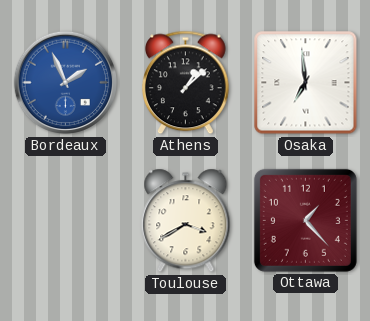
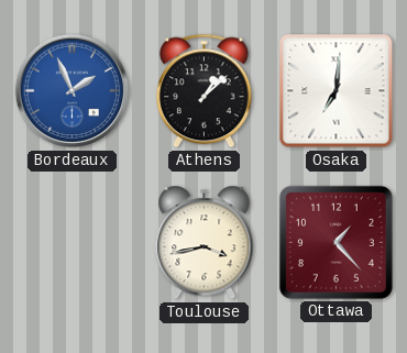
Osaka: 6:59 -> 7:01 (337, 91)
Toulouse: 3:40 -> 3:43 (205, 243)
